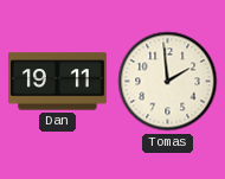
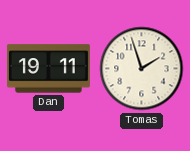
Tomas: 1:59 -> 1:57 (142, 69)
